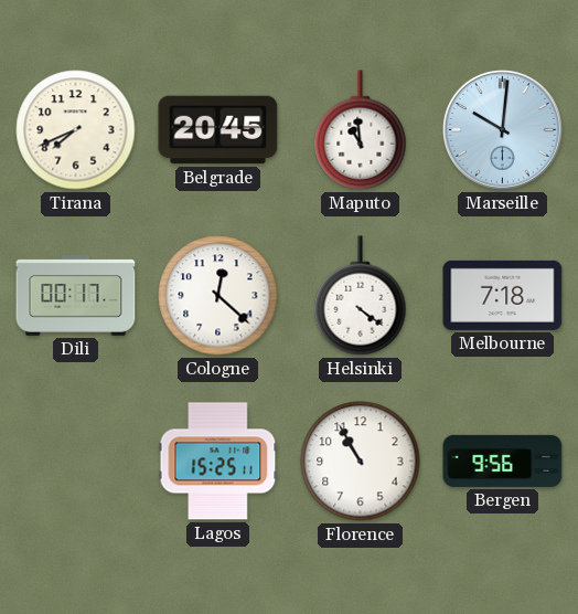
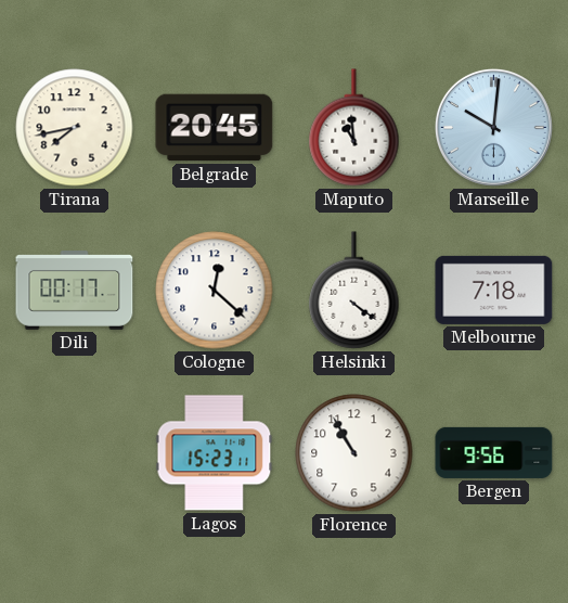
Tirana: 7:41 -> 7:43 (75, 128)
Lagos: 15:25 -> 15:23 (215, 453)
